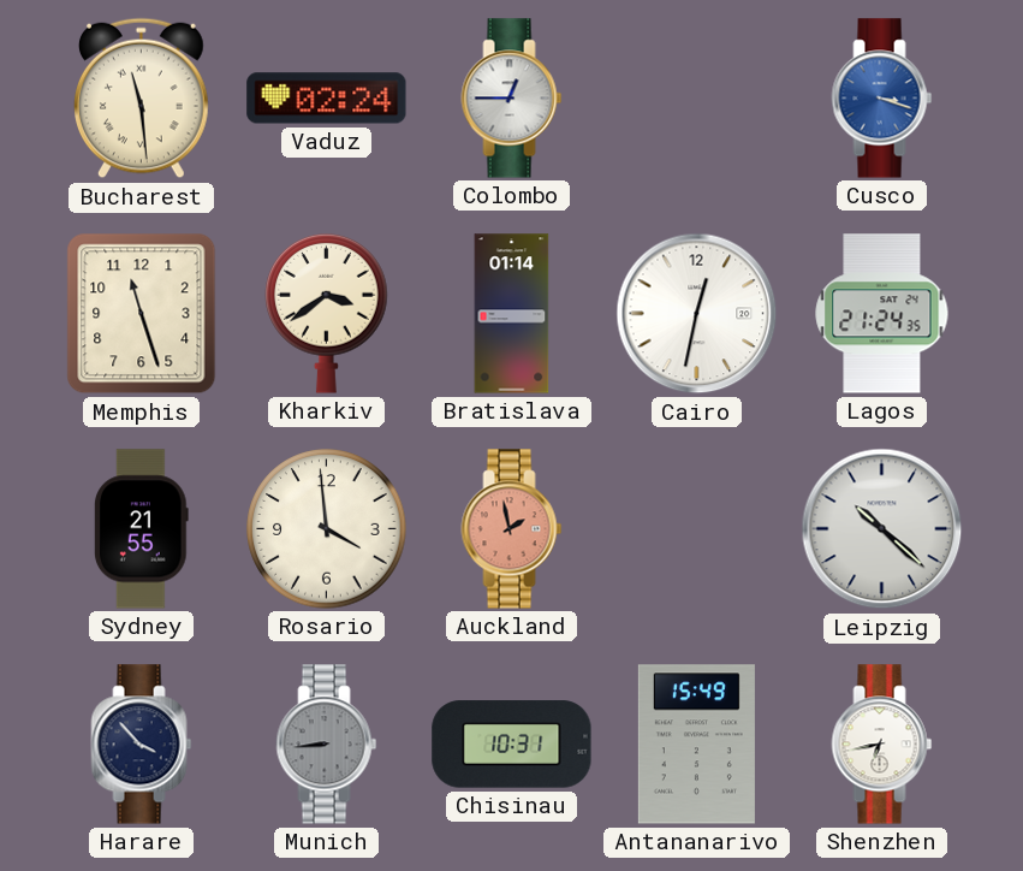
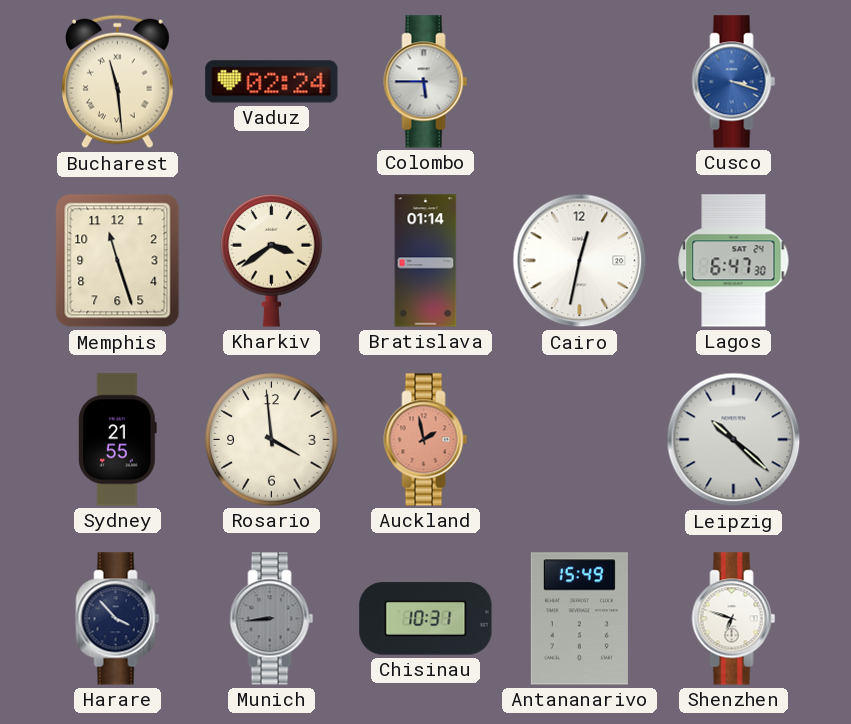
Colombo: 12:45 -> 5:45 (426, 82)
Lagos: 21:24 -> 6:47 (734, 261)
Shenzhen: 6:43 -> 6:48 (734, 619)
